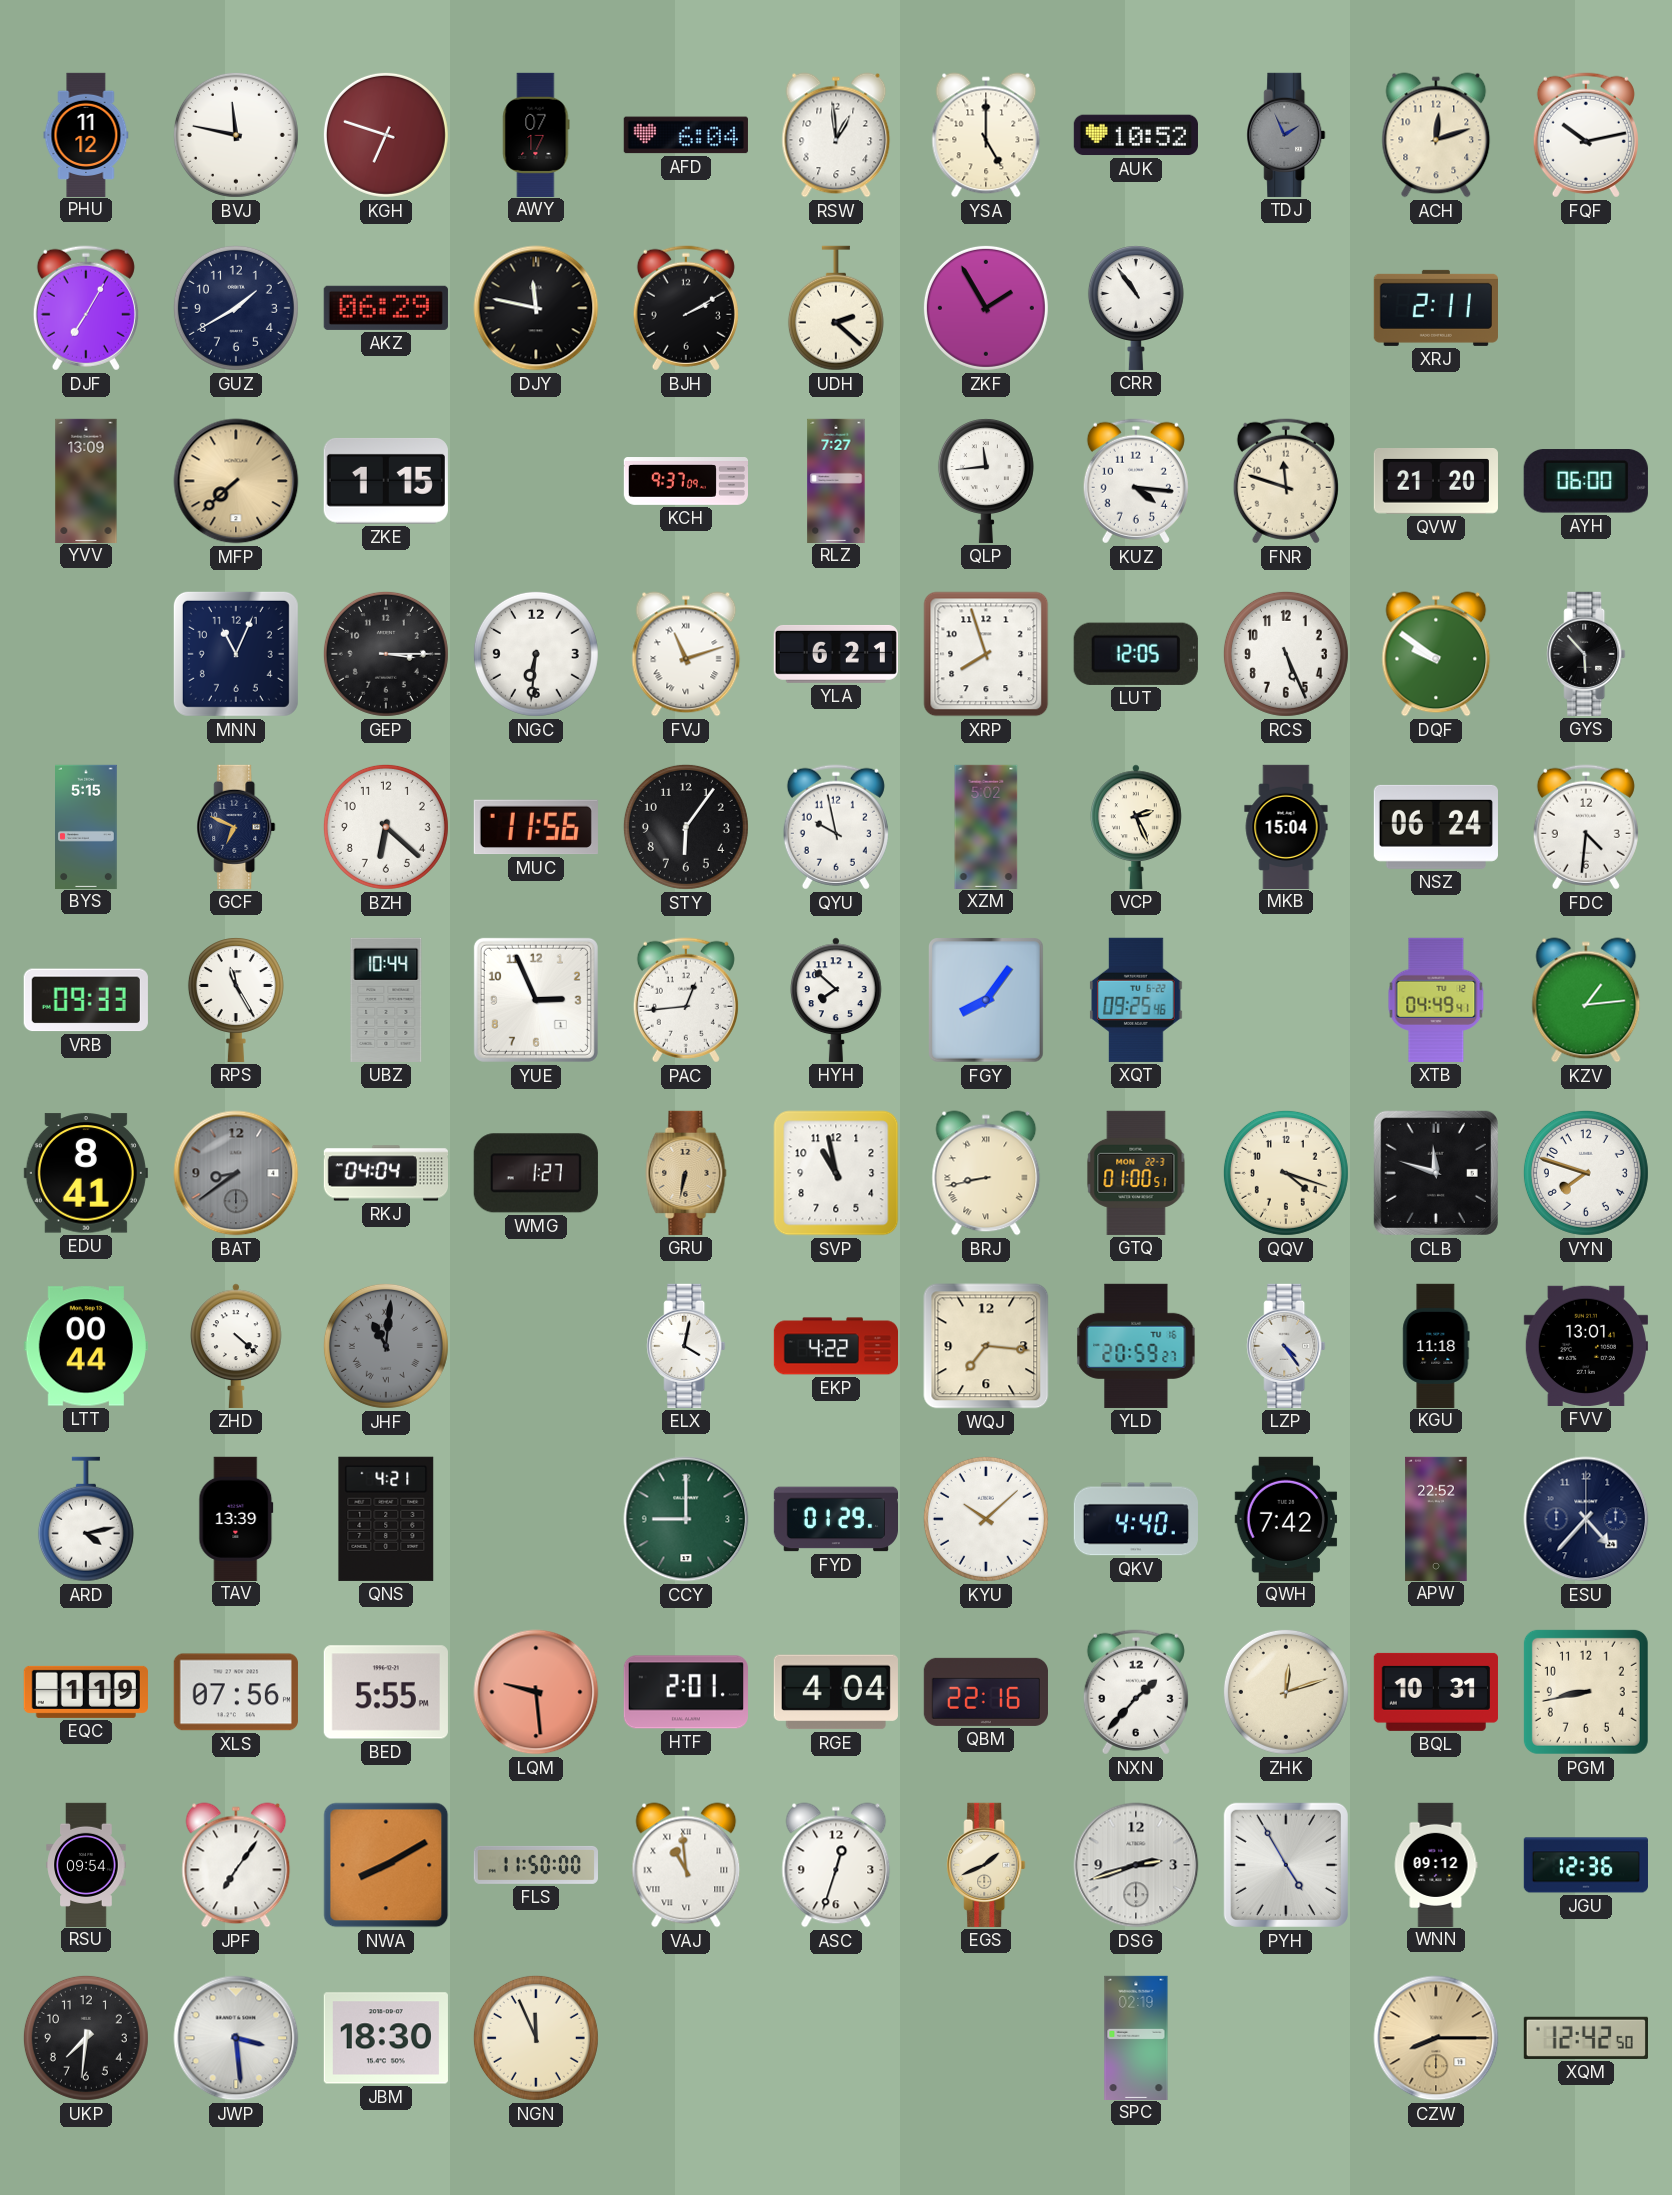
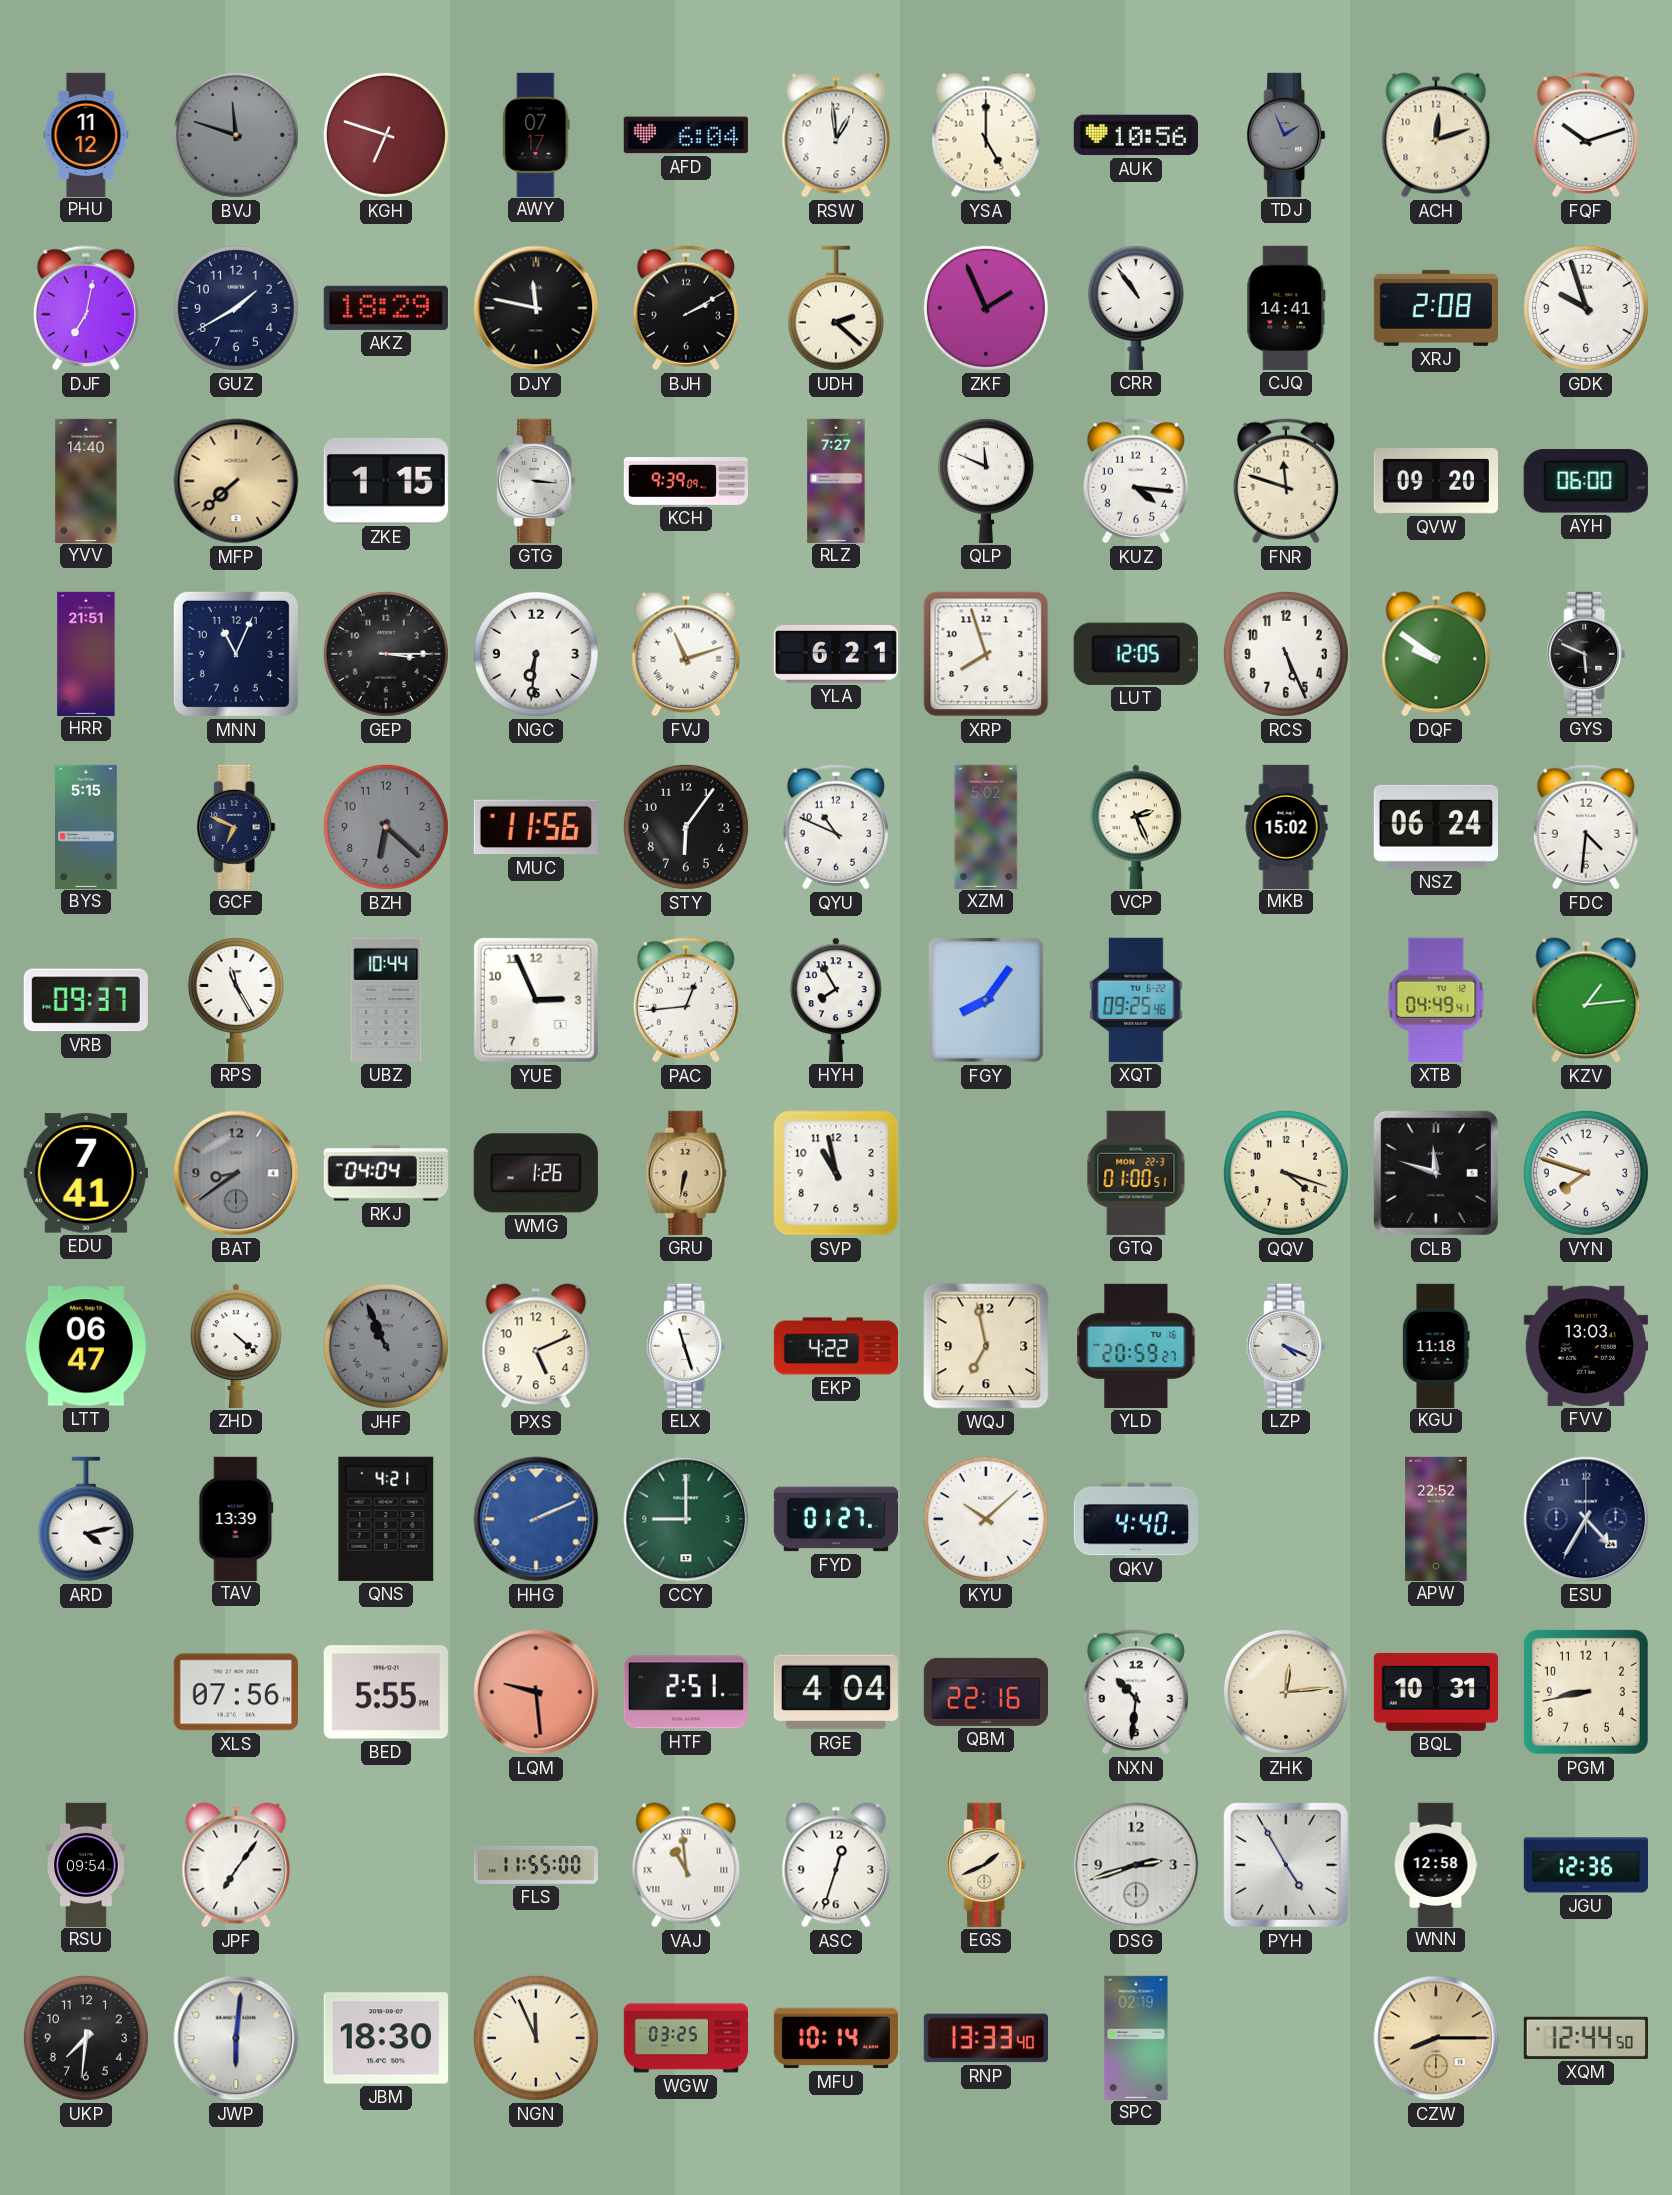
BVJ: 11:47 -> 11:48 (236, 135)
BVJ dial: white -> grey (236, 135)
AUK: 10:52 -> 10:56 (1136, 135)
FQF: 10:13 -> 10:12 (1586, 135)
DJF: 7:05 -> 7:02 (86, 308)
AKZ: 06:29 -> 18:29 (386, 308)
ZKF: 1:55 -> 1:56 (986, 308)
CJQ: none -> 14:41 (1286, 308)
XRJ: 2:11 -> 2:08 (1436, 308)
GDK: none -> 9:57 (1586, 308)
YVV: 13:09 -> 14:40 (86, 480)
GTG: none -> 3:16 (536, 481)
KCH: 9:37 -> 9:39 (685, 482)
QLP: 11:44 -> 11:49 (986, 481)
QVW: 21:20 -> 09:20 (1436, 482)
HRR: none -> 21:51 (86, 653)
GYS: 5:53 -> 5:49 (1586, 654)
BZH dial: white -> grey (386, 827)
QYU: 9:58 -> 10:49 (836, 827)
MKB: 15:04 -> 15:02 (1286, 826)
VRB: 09:33 -> 09:37 (86, 1000)
HYH: 7:52 -> 7:55 (837, 1000)
EDU: 8:41 -> 7:41 (86, 1173)
WMG: 1:27 -> 1:26 (536, 1173)
BRJ: 8:43 -> none (986, 1173)
LTT: 00:44 -> 06:47 (86, 1346)
JHF: 11:01 -> 10:56 (386, 1346)
PXS: none -> 5:11 (536, 1346)
ELX: 4:02 -> 11:27 (686, 1346)
WQJ: 7:16 -> 6:58 (986, 1346)
LZP: 4:24 -> 4:19 (1286, 1346)
FVV: 13:01 -> 13:03 (1586, 1346)
HHG: none -> 2:11 (536, 1519)
FYD: 01:29 -> 01:27 (835, 1519)
QWH: 7:42 -> none (1286, 1519)
ESU: 4:37 -> 4:35 (1586, 1519)
EQC: 1:19 -> none (86, 1692)
HTF: 2:01 -> 2:51 (686, 1692)
NXN: 1:37 -> 10:31 (1136, 1692)
ZHK: 12:12 -> 12:14 (1286, 1692)
NWA: 8:10 -> none (386, 1865)
FLS: 11:50 -> 11:55 (536, 1865)
WNN: 09:12 -> 12:58 (1436, 1864)
JWP: 3:29 -> 6:01 (236, 2038)
WGW: none -> 03:25 (685, 2038)
MFU: none -> 10:14 (836, 2038)
RNP: none -> 13:33 (986, 2038)
XQM: 12:42 -> 12:44 (1586, 2038)
